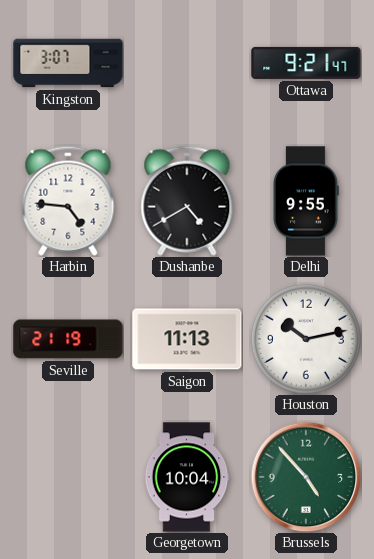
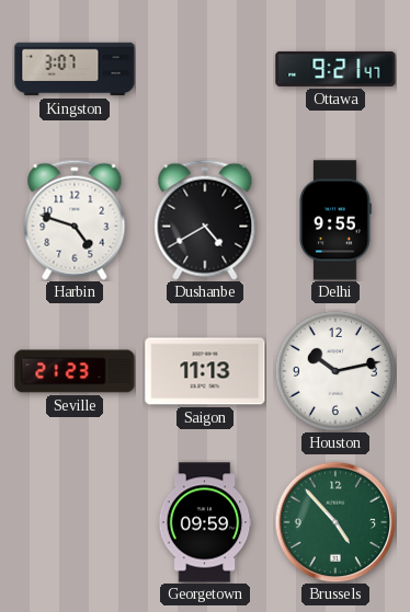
Harbin: 4:46 -> 4:48 (75, 220)
Seville: 21:19 -> 21:23 (75, 371)
Georgetown: 10:04 -> 09:59 (205, 522)
